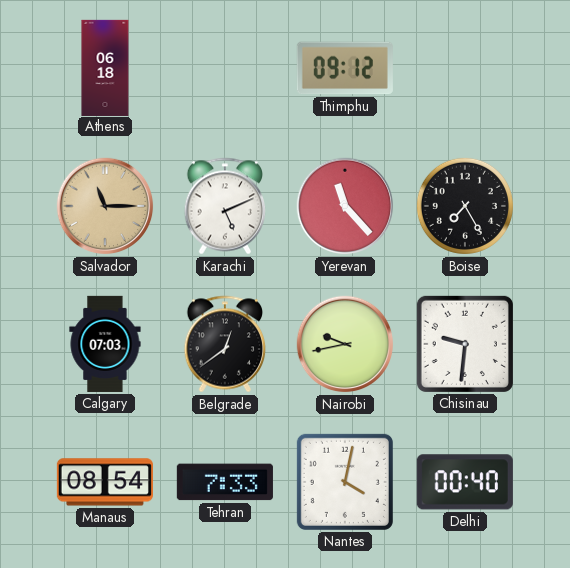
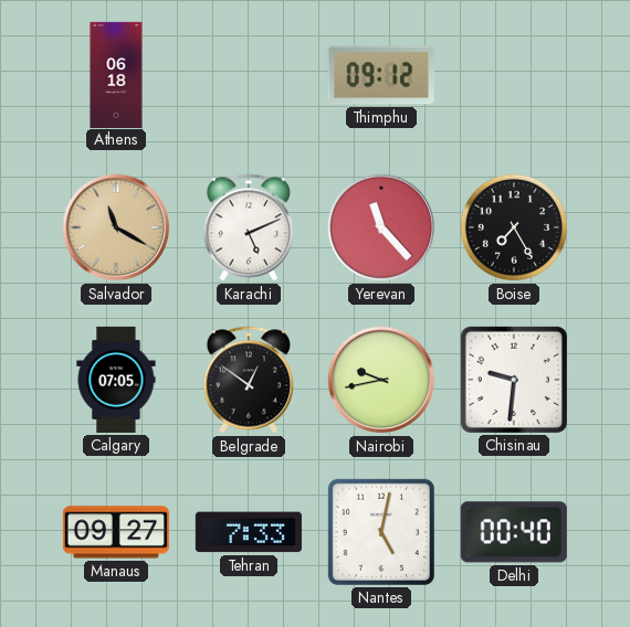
Salvador: 11:15 -> 11:20 (116, 227)
Calgary: 07:03 -> 07:05 (116, 380)
Belgrade: 12:39 -> 12:51 (249, 380)
Manaus: 08:54 -> 09:27 (116, 532)
Nantes: 4:02 -> 5:02 (381, 532)
